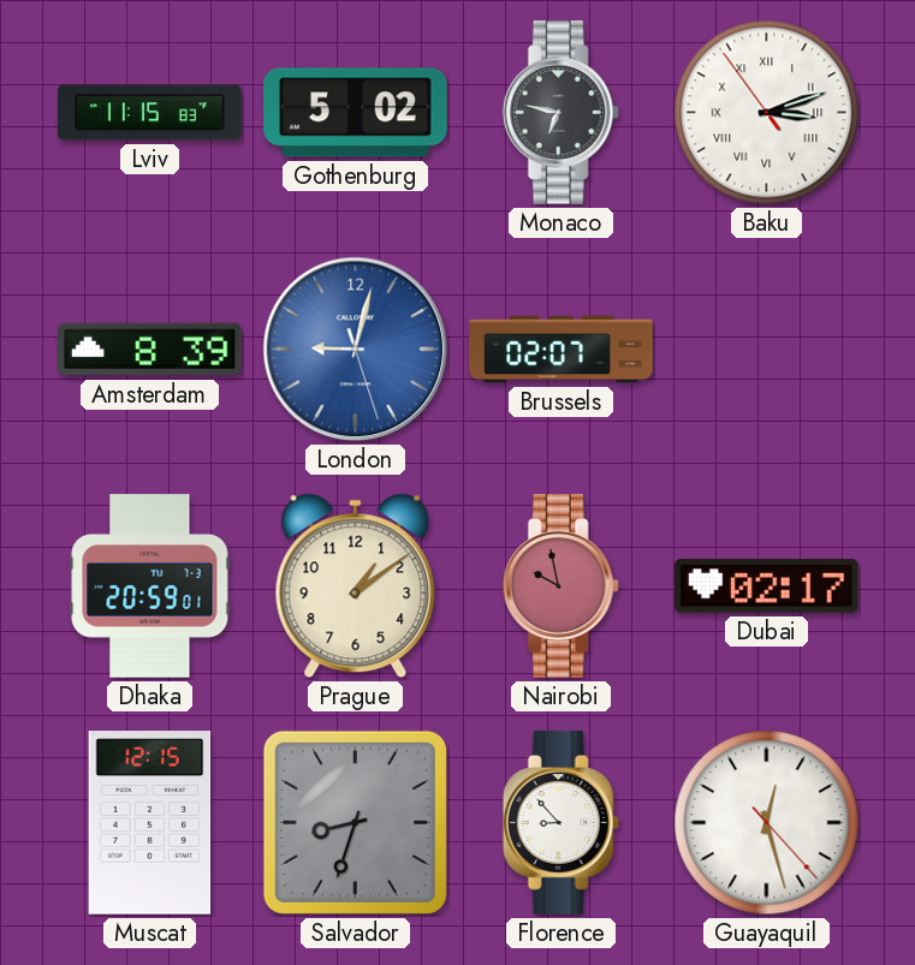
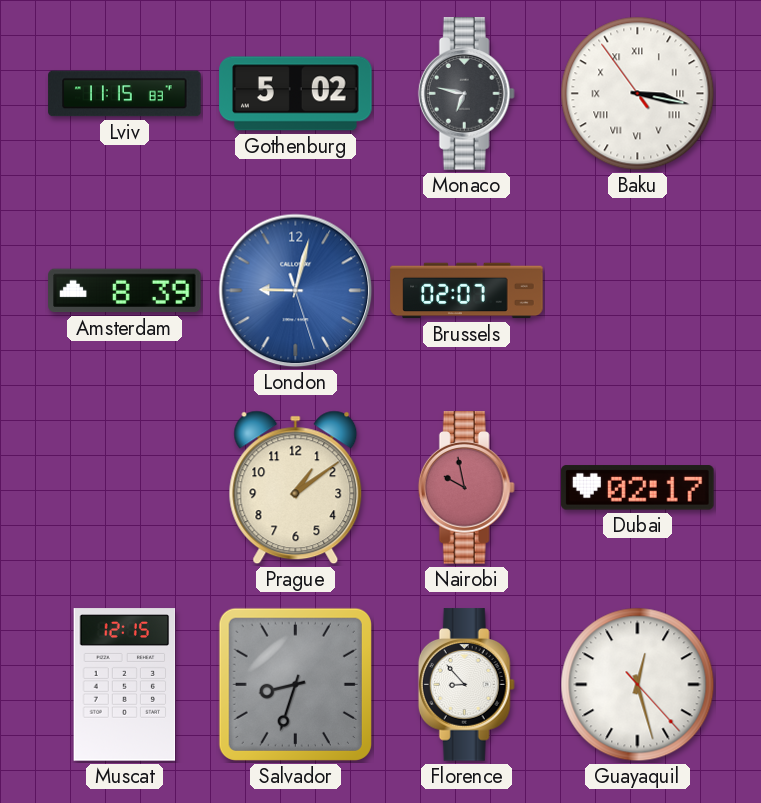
Baku: 3:11 -> 3:16 (638, 94)
Dhaka: 20:59 -> none (150, 586)
